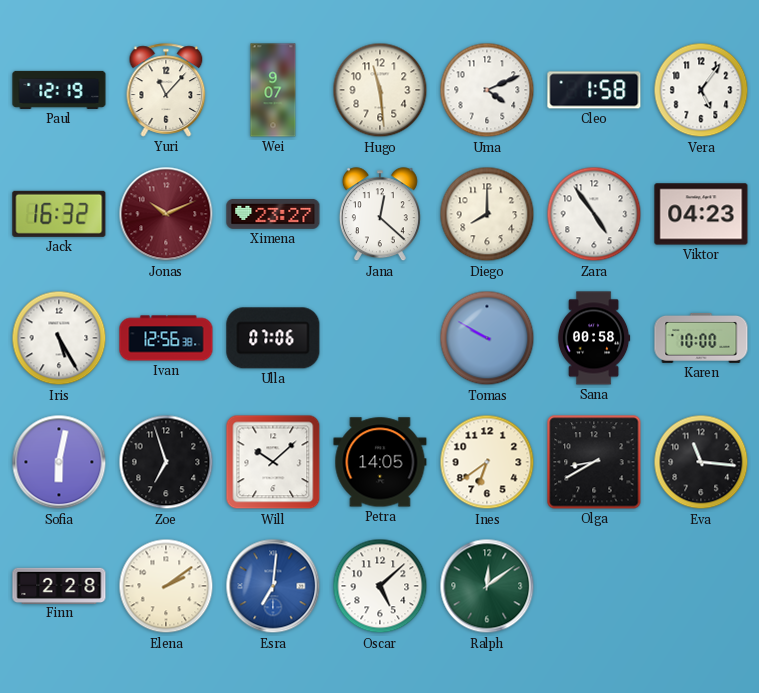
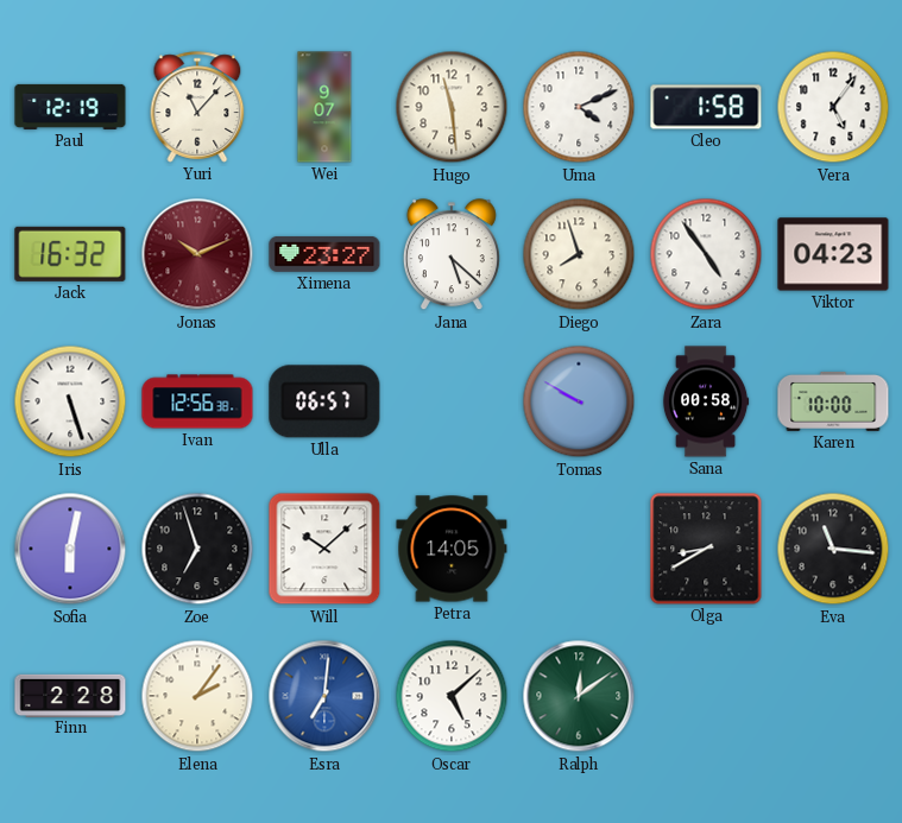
Jana: 12:22 -> 5:22 (452, 255)
Diego: 8:00 -> 7:57 (579, 254)
Iris: 5:25 -> 5:27 (70, 401)
Ulla: 07:06 -> 06:57 (324, 401)
Ines: 6:39 -> none (487, 462)
Elena: 2:09 -> 2:06 (197, 696)
